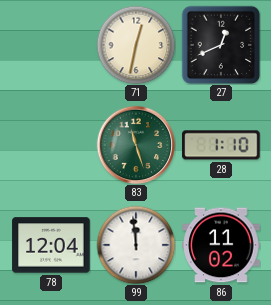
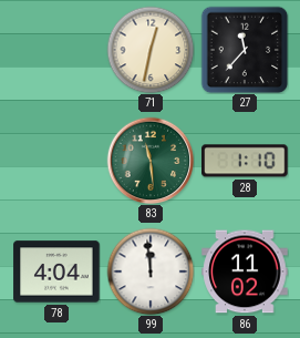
27: 12:41 -> 11:37 (245, 50)
83: 11:27 -> 11:29 (151, 161)
78: 12:04 -> 4:04 (56, 272)
